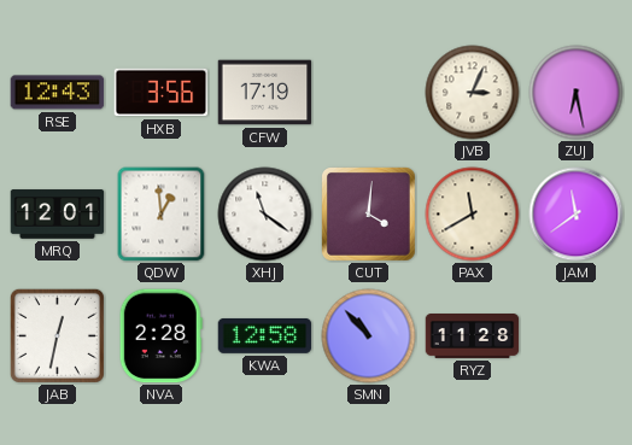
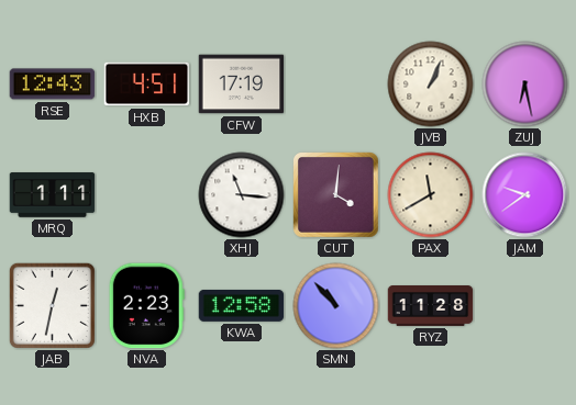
HXB: 3:56 -> 4:51 (147, 85)
JVB: 3:04 -> 1:04 (431, 85)
MRQ: 12:01 -> 1:11 (53, 195)
QDW: 12:59 -> none (162, 215)
XHJ: 11:21 -> 11:16 (242, 195)
JAM: 11:39 -> 9:39 (525, 195)
NVA: 2:28 -> 2:23 (146, 306)
